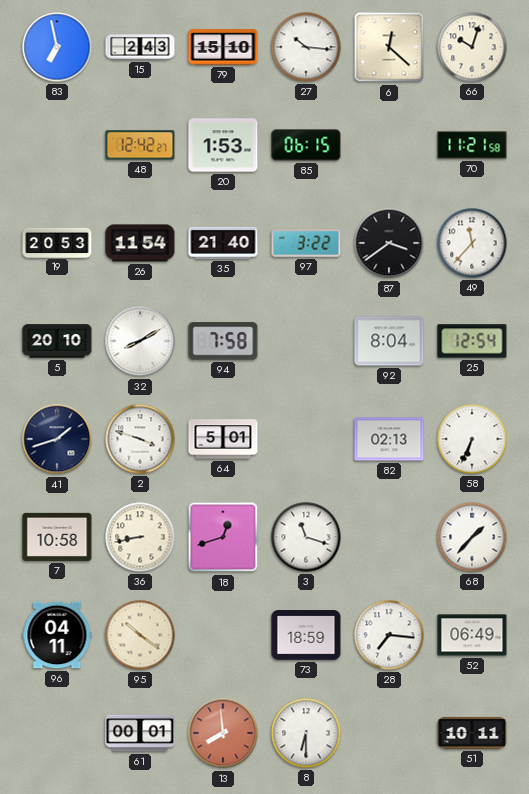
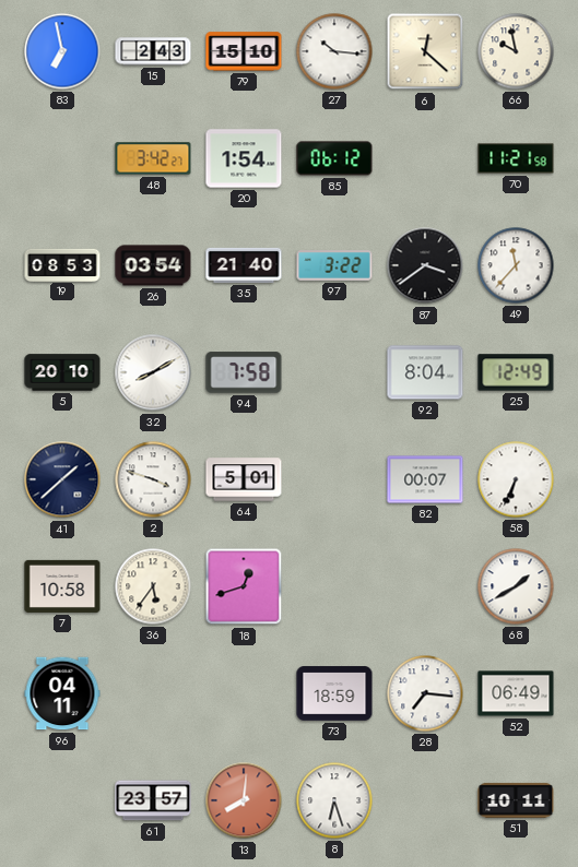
66: 10:03 -> 9:58 (516, 51)
48: 12:42 -> 3:42 (153, 158)
20: 1:53 -> 1:54 (244, 158)
85: 06:15 -> 06:12 (334, 158)
19: 20:53 -> 08:53 (62, 264)
26: 11:54 -> 03:54 (153, 265)
25: 12:54 -> 12:49 (516, 372)
41: 1:42 -> 1:38 (62, 479)
82: 02:13 -> 00:07 (425, 479)
36: 8:43 -> 5:36 (153, 586)
3: 11:18 -> none (306, 537)
68: 1:37 -> 1:40 (516, 586)
95: 10:21 -> none (140, 635)
61: 00:01 -> 23:57 (153, 800)
13: 7:59 -> 8:01 (244, 800)
8: 6:30 -> 6:27 (334, 800)
